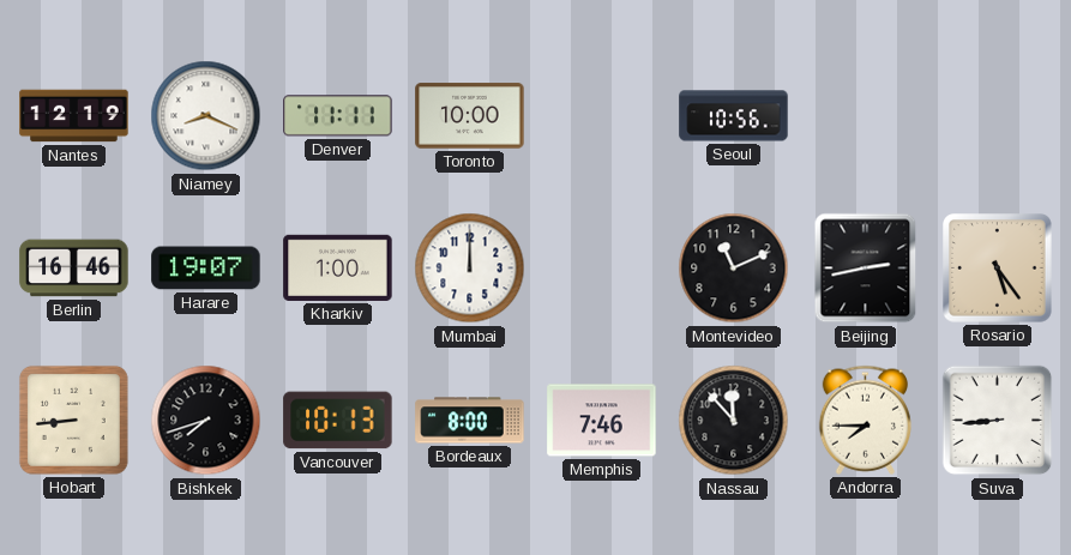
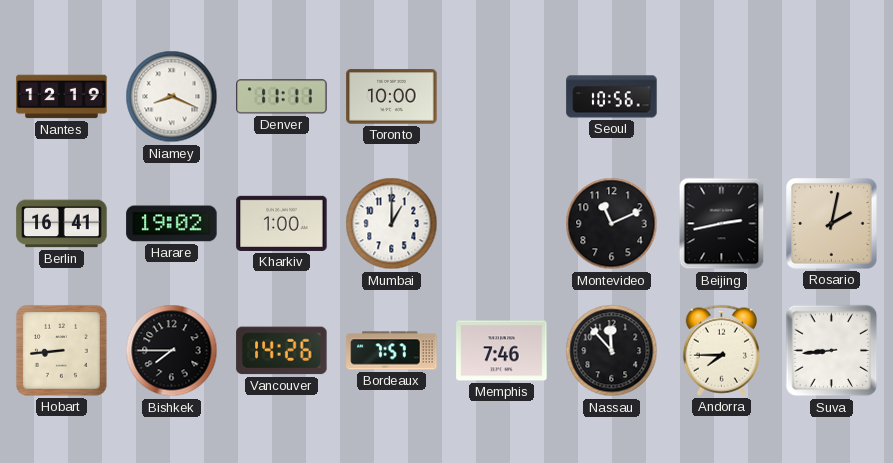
Berlin: 16:46 -> 16:41 (62, 224)
Harare: 19:07 -> 19:02 (172, 224)
Mumbai: 12:00 -> 1:00 (392, 224)
Rosario: 5:24 -> 2:02 (832, 224)
Bishkek: 7:42 -> 7:45 (172, 351)
Vancouver: 10:13 -> 14:26 (282, 351)
Bordeaux: 8:00 -> 7:57 (392, 351)
